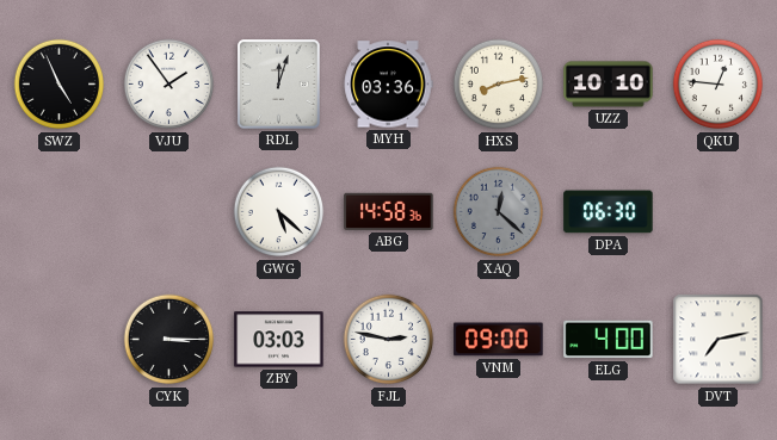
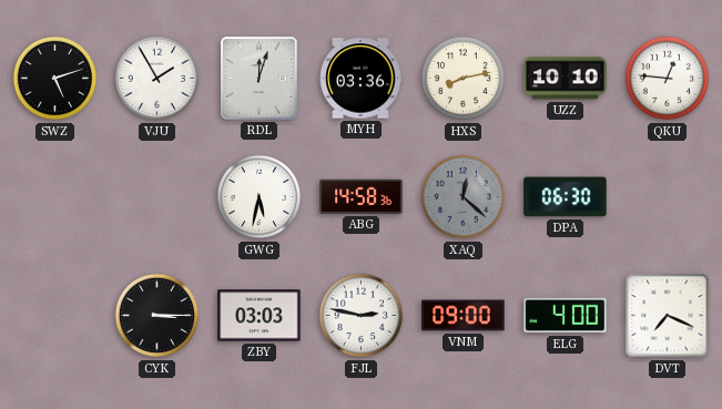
SWZ: 4:56 -> 5:12 (55, 79)
VJU: 1:54 -> 1:55 (157, 79)
GWG: 5:22 -> 5:32 (260, 197)
DVT: 7:13 -> 7:19 (668, 316)
